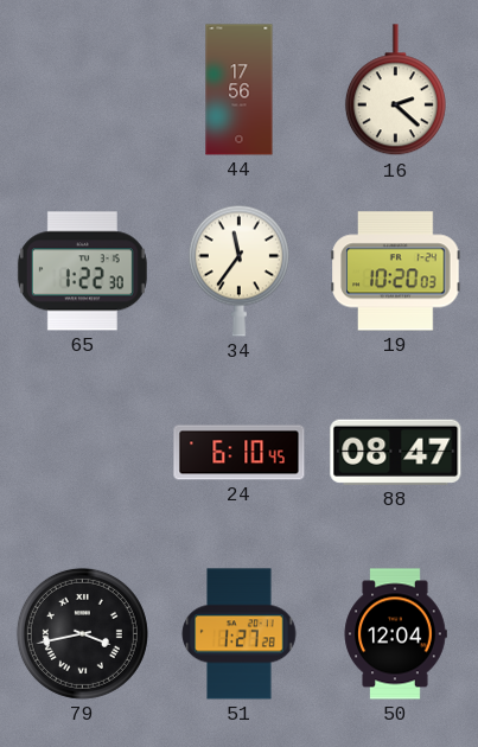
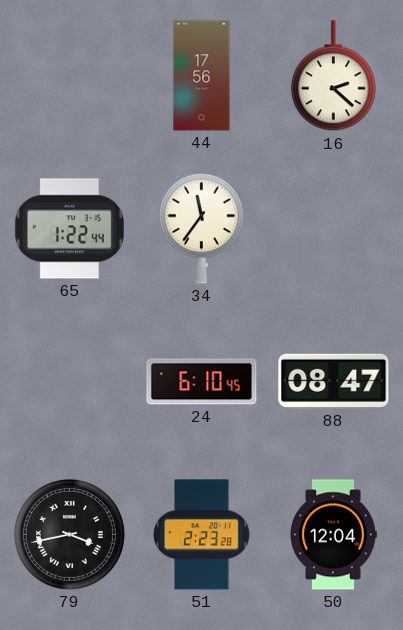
65: 1:22:30 -> 1:22:44 (69, 229)
19: 10:20 -> none (396, 272)
51: 1:27 -> 2:23 (202, 535)
